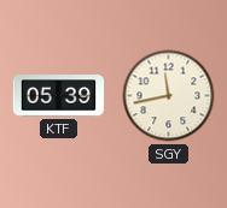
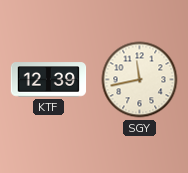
KTF: 05:39 -> 12:39 (49, 80)
